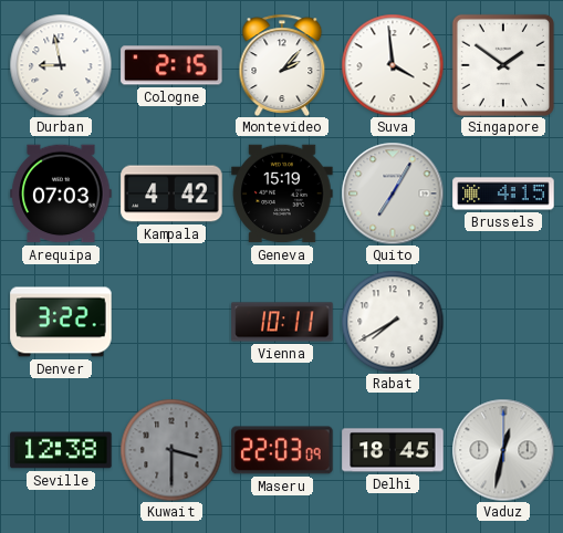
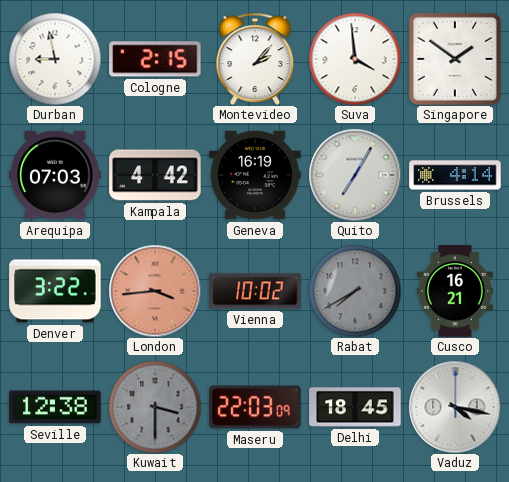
Geneva: 15:19 -> 16:19 (255, 175)
Brussels: 4:15 -> 4:14 (455, 175)
London: none -> 3:44 (155, 291)
Vienna: 10:11 -> 10:02 (255, 291)
Rabat dial: white -> grey (355, 291)
Cusco: none -> 16:21 (455, 291)
Vaduz: 12:32 -> 4:17 (455, 407)
